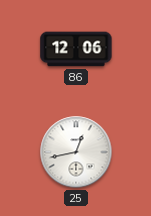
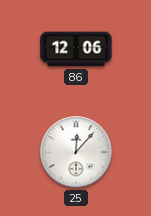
25: 12:43 -> 12:07 (76, 152)
